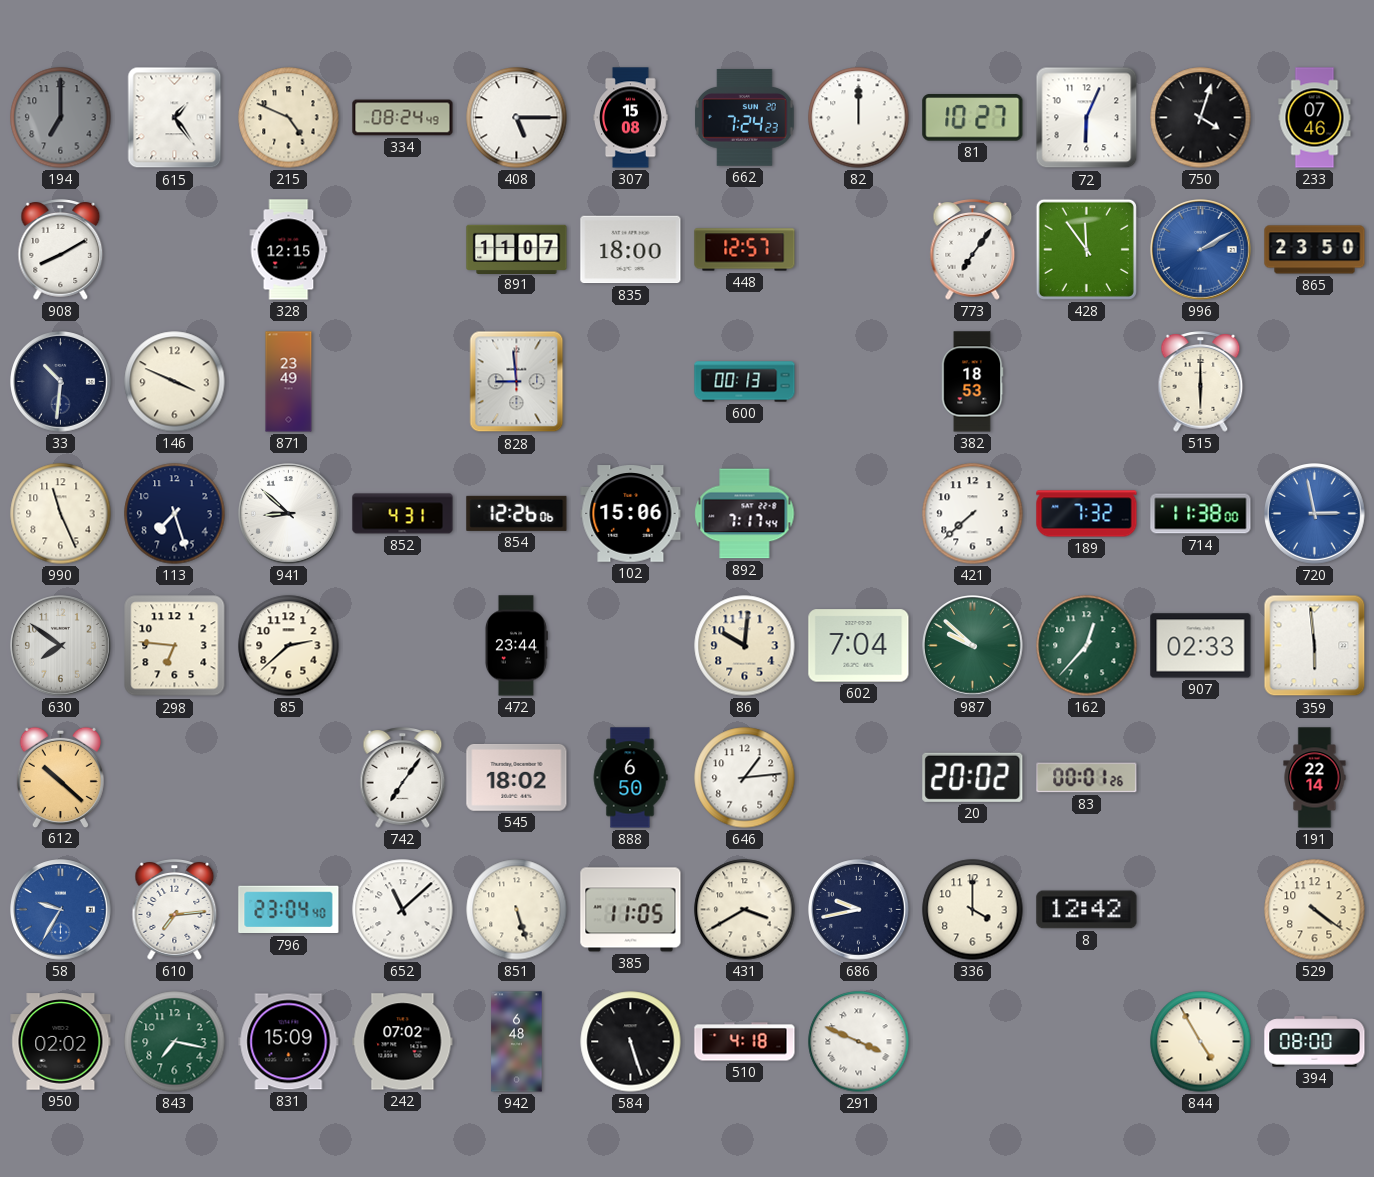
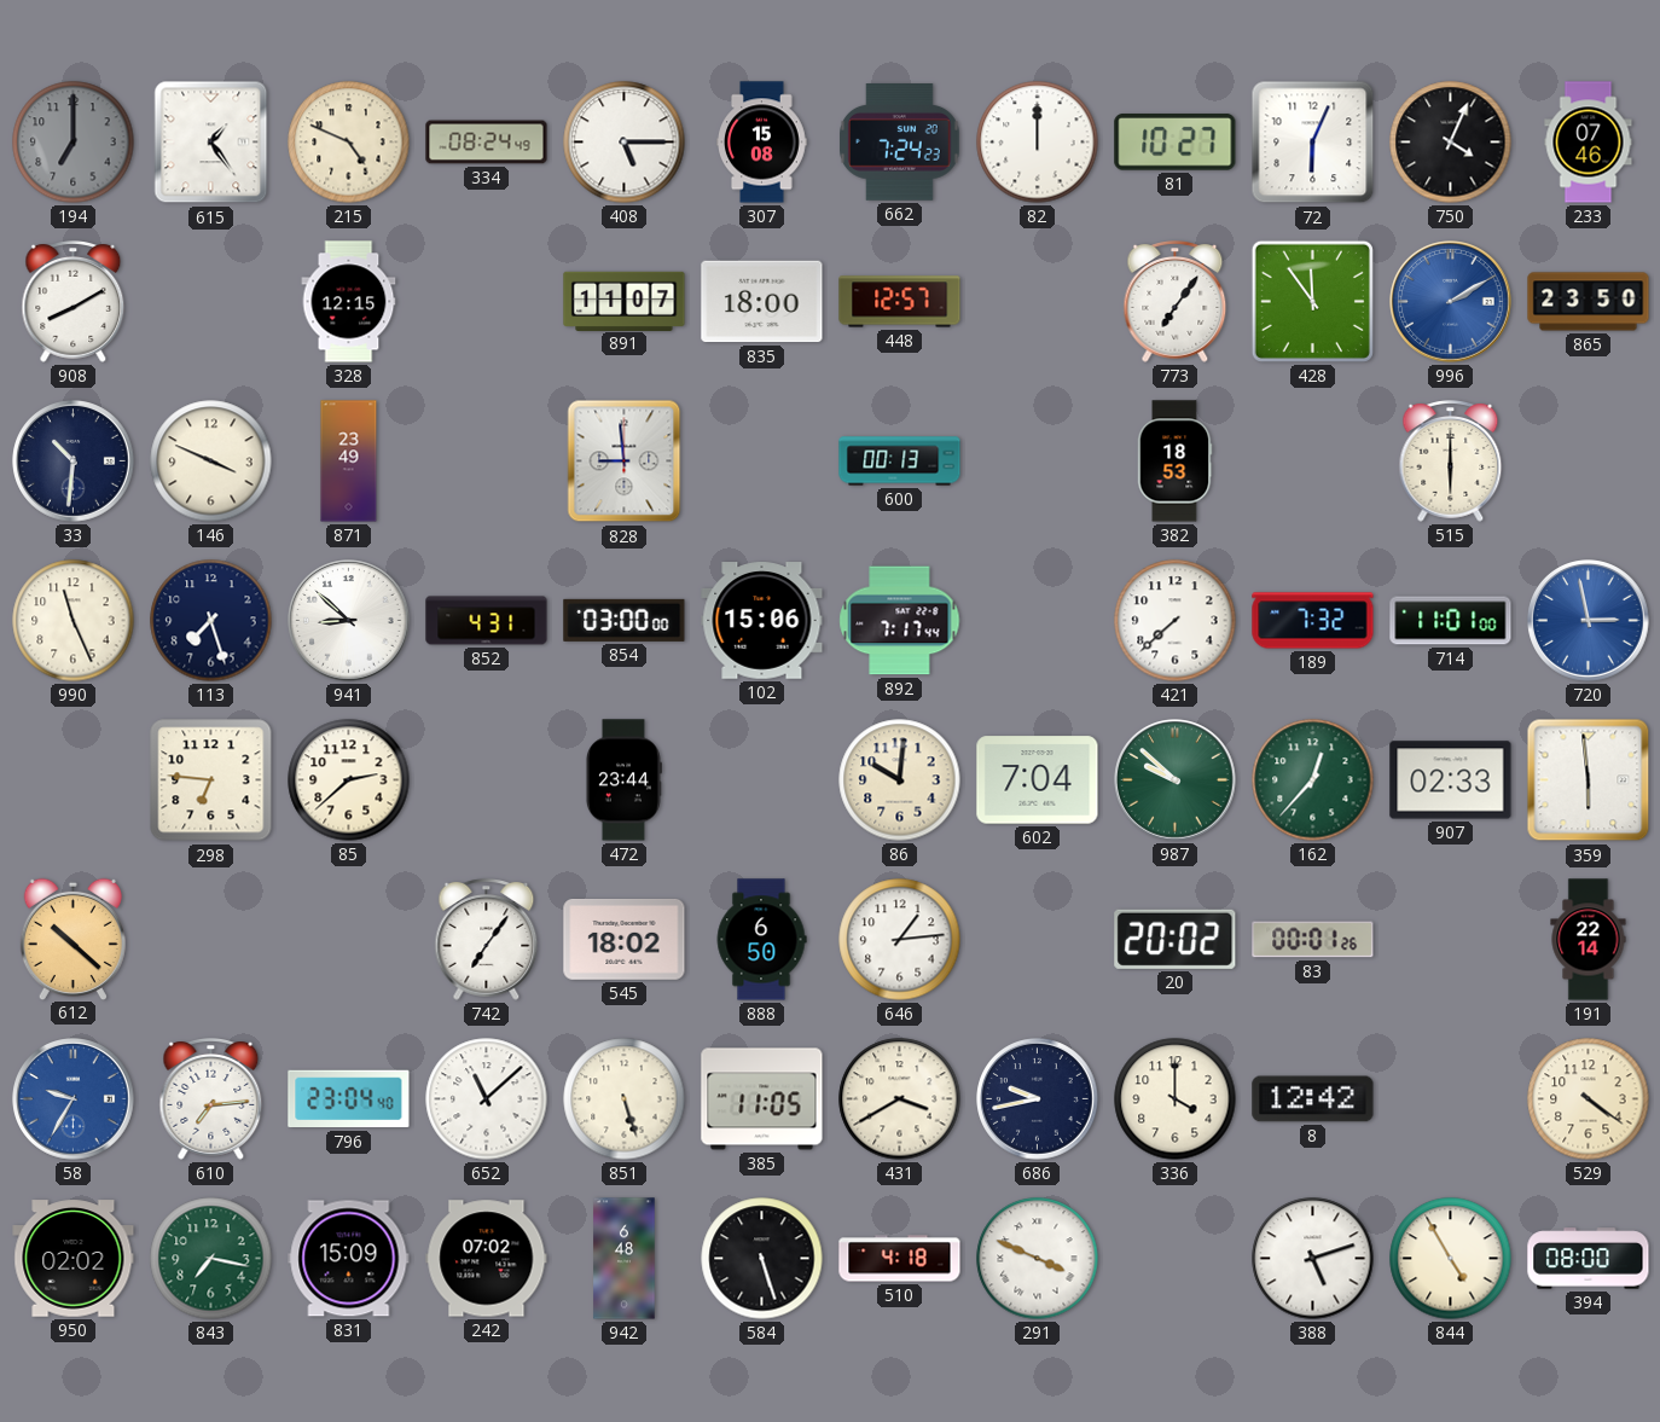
750: 4:03 -> 4:04 (1451, 143)
854: 12:26 -> 03:00 (625, 620)
714: 11:38 -> 11:01 (1451, 621)
630: 7:51 -> none (61, 646)
388: none -> 5:12 (1313, 1259)
